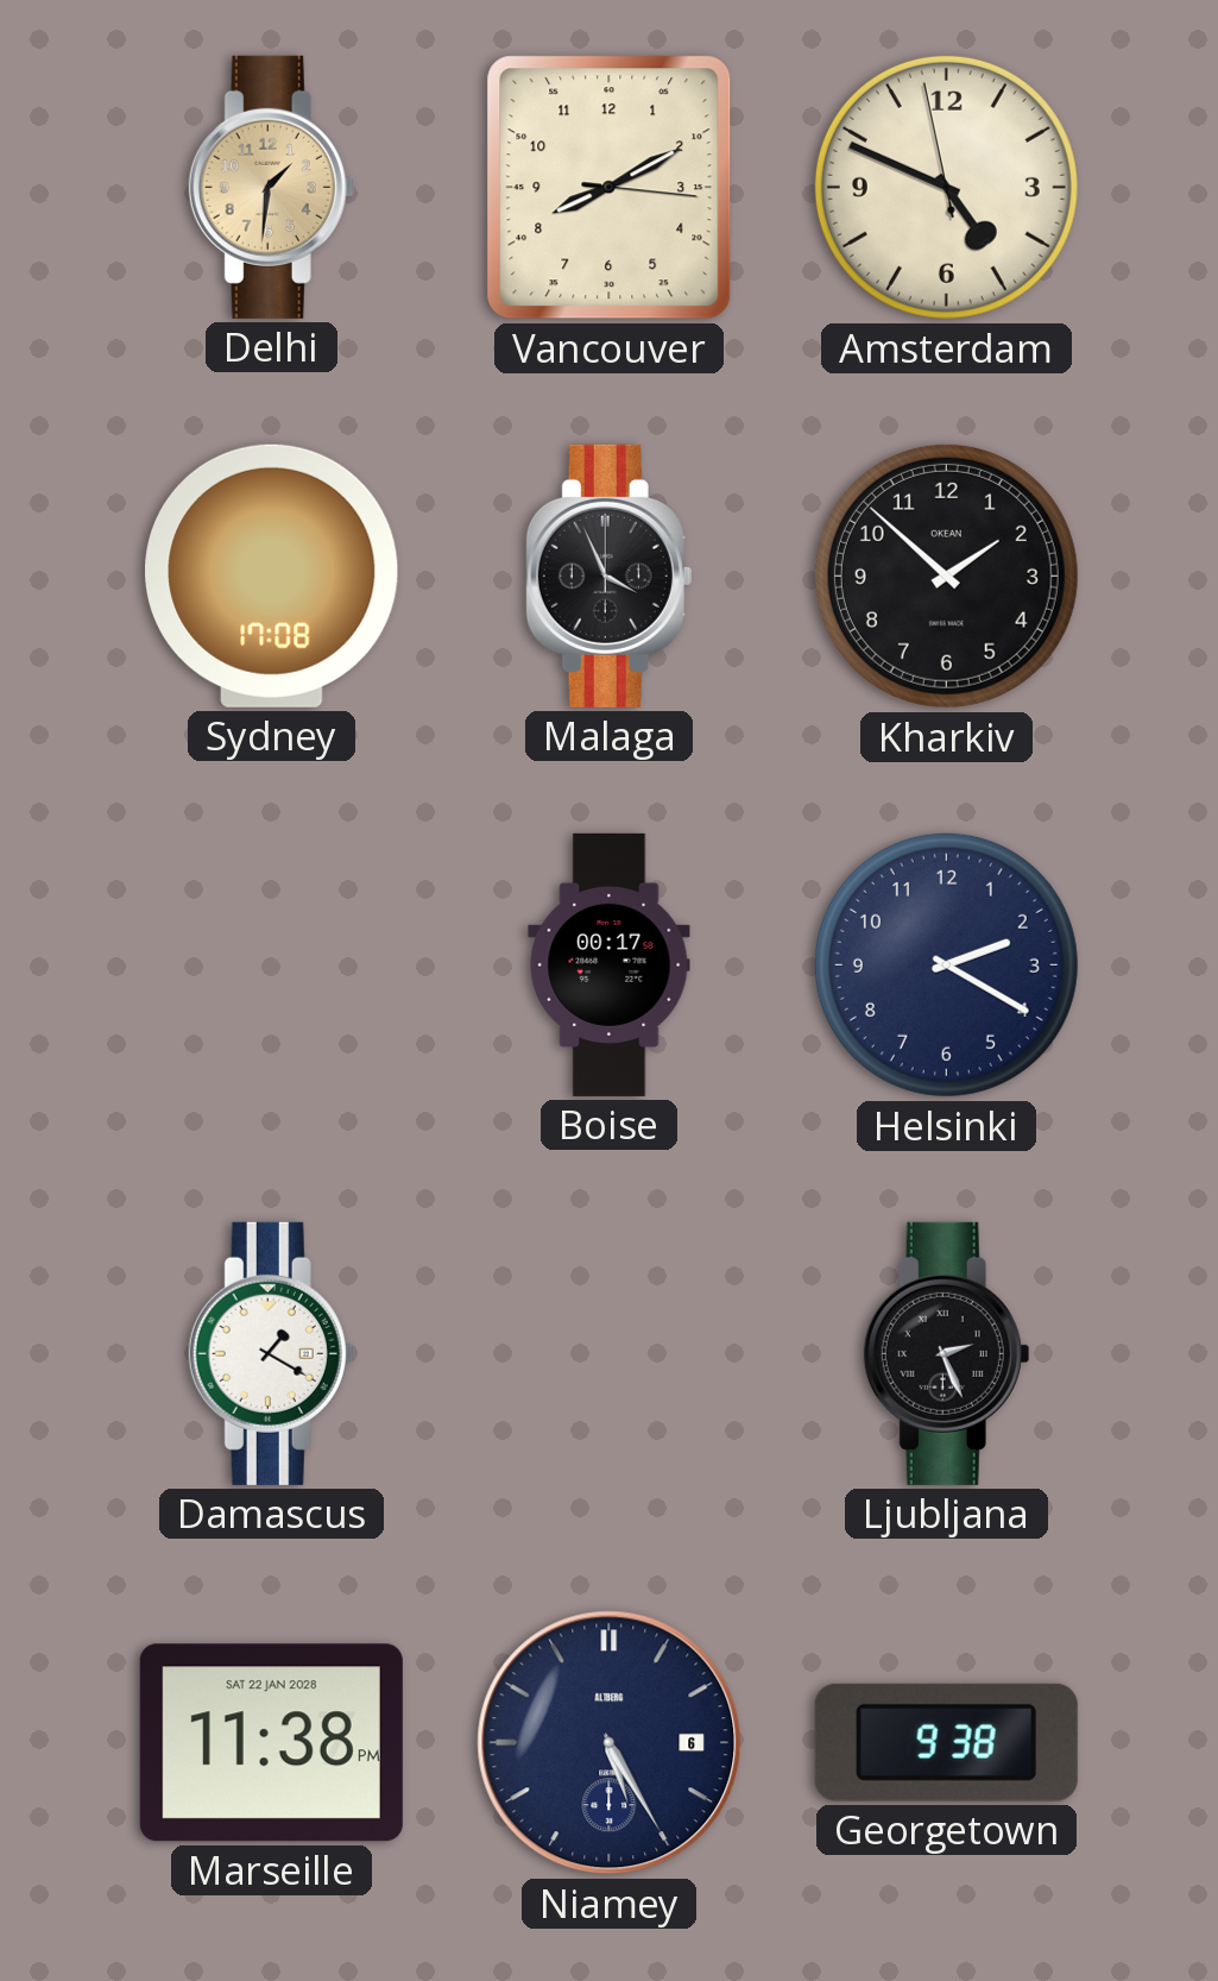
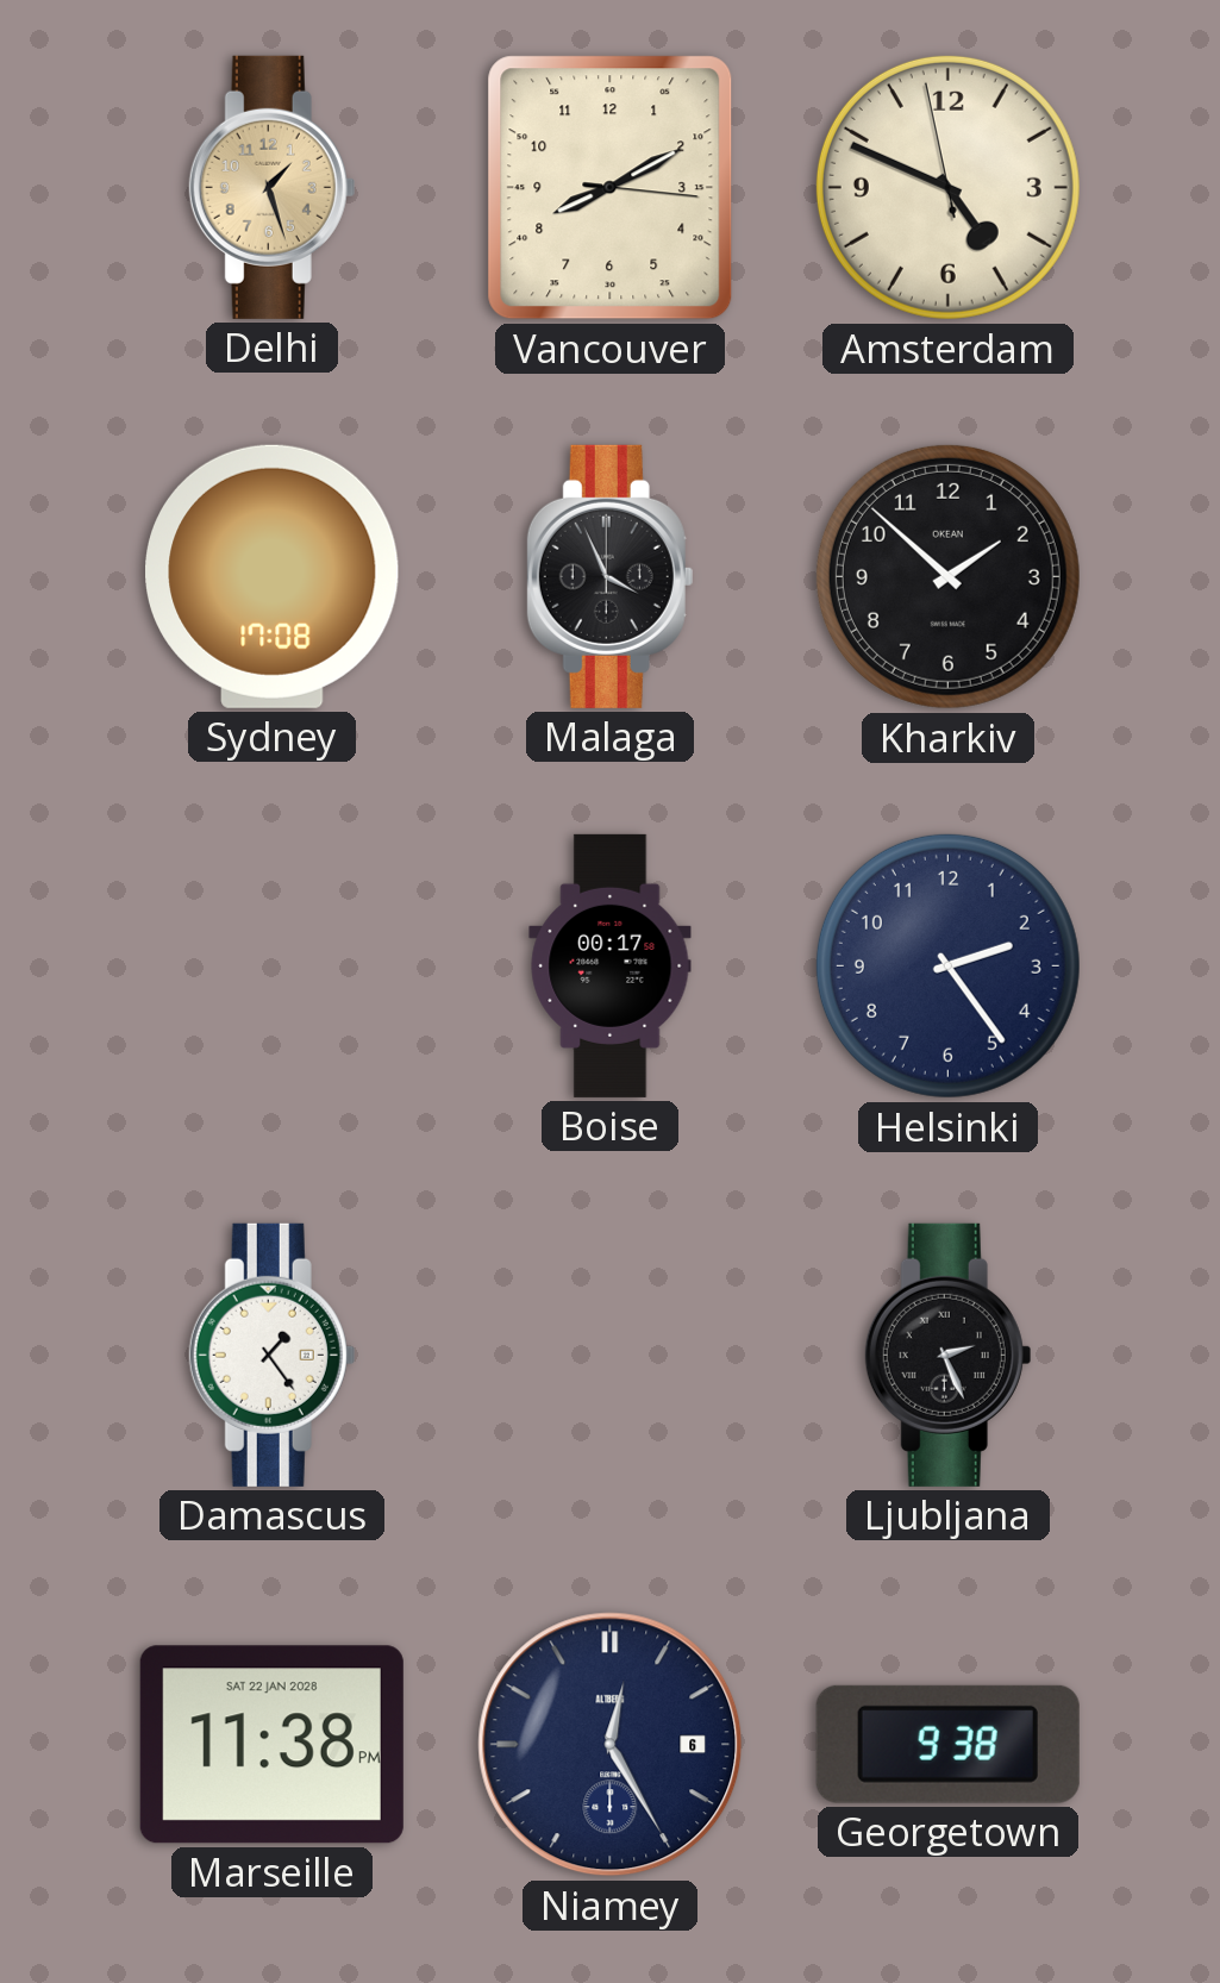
Delhi: 1:31 -> 1:27 (273, 187)
Helsinki: 2:20 -> 2:24 (947, 965)
Damascus: 1:20 -> 1:24 (273, 1355)
Niamey: 5:25 -> 12:25 (611, 1745)
